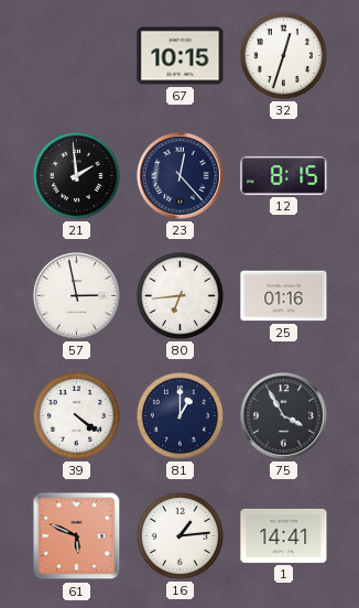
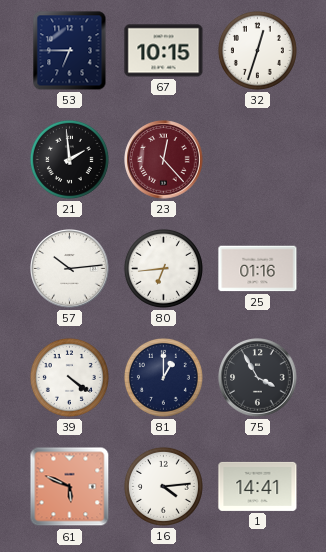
53: none -> 6:45 (70, 51)
23 dial: navy -> burgundy (164, 160)
12: 8:15 -> none (284, 175)
57: 2:58 -> 10:14 (70, 269)
16: 1:14 -> 4:14 (163, 486)
